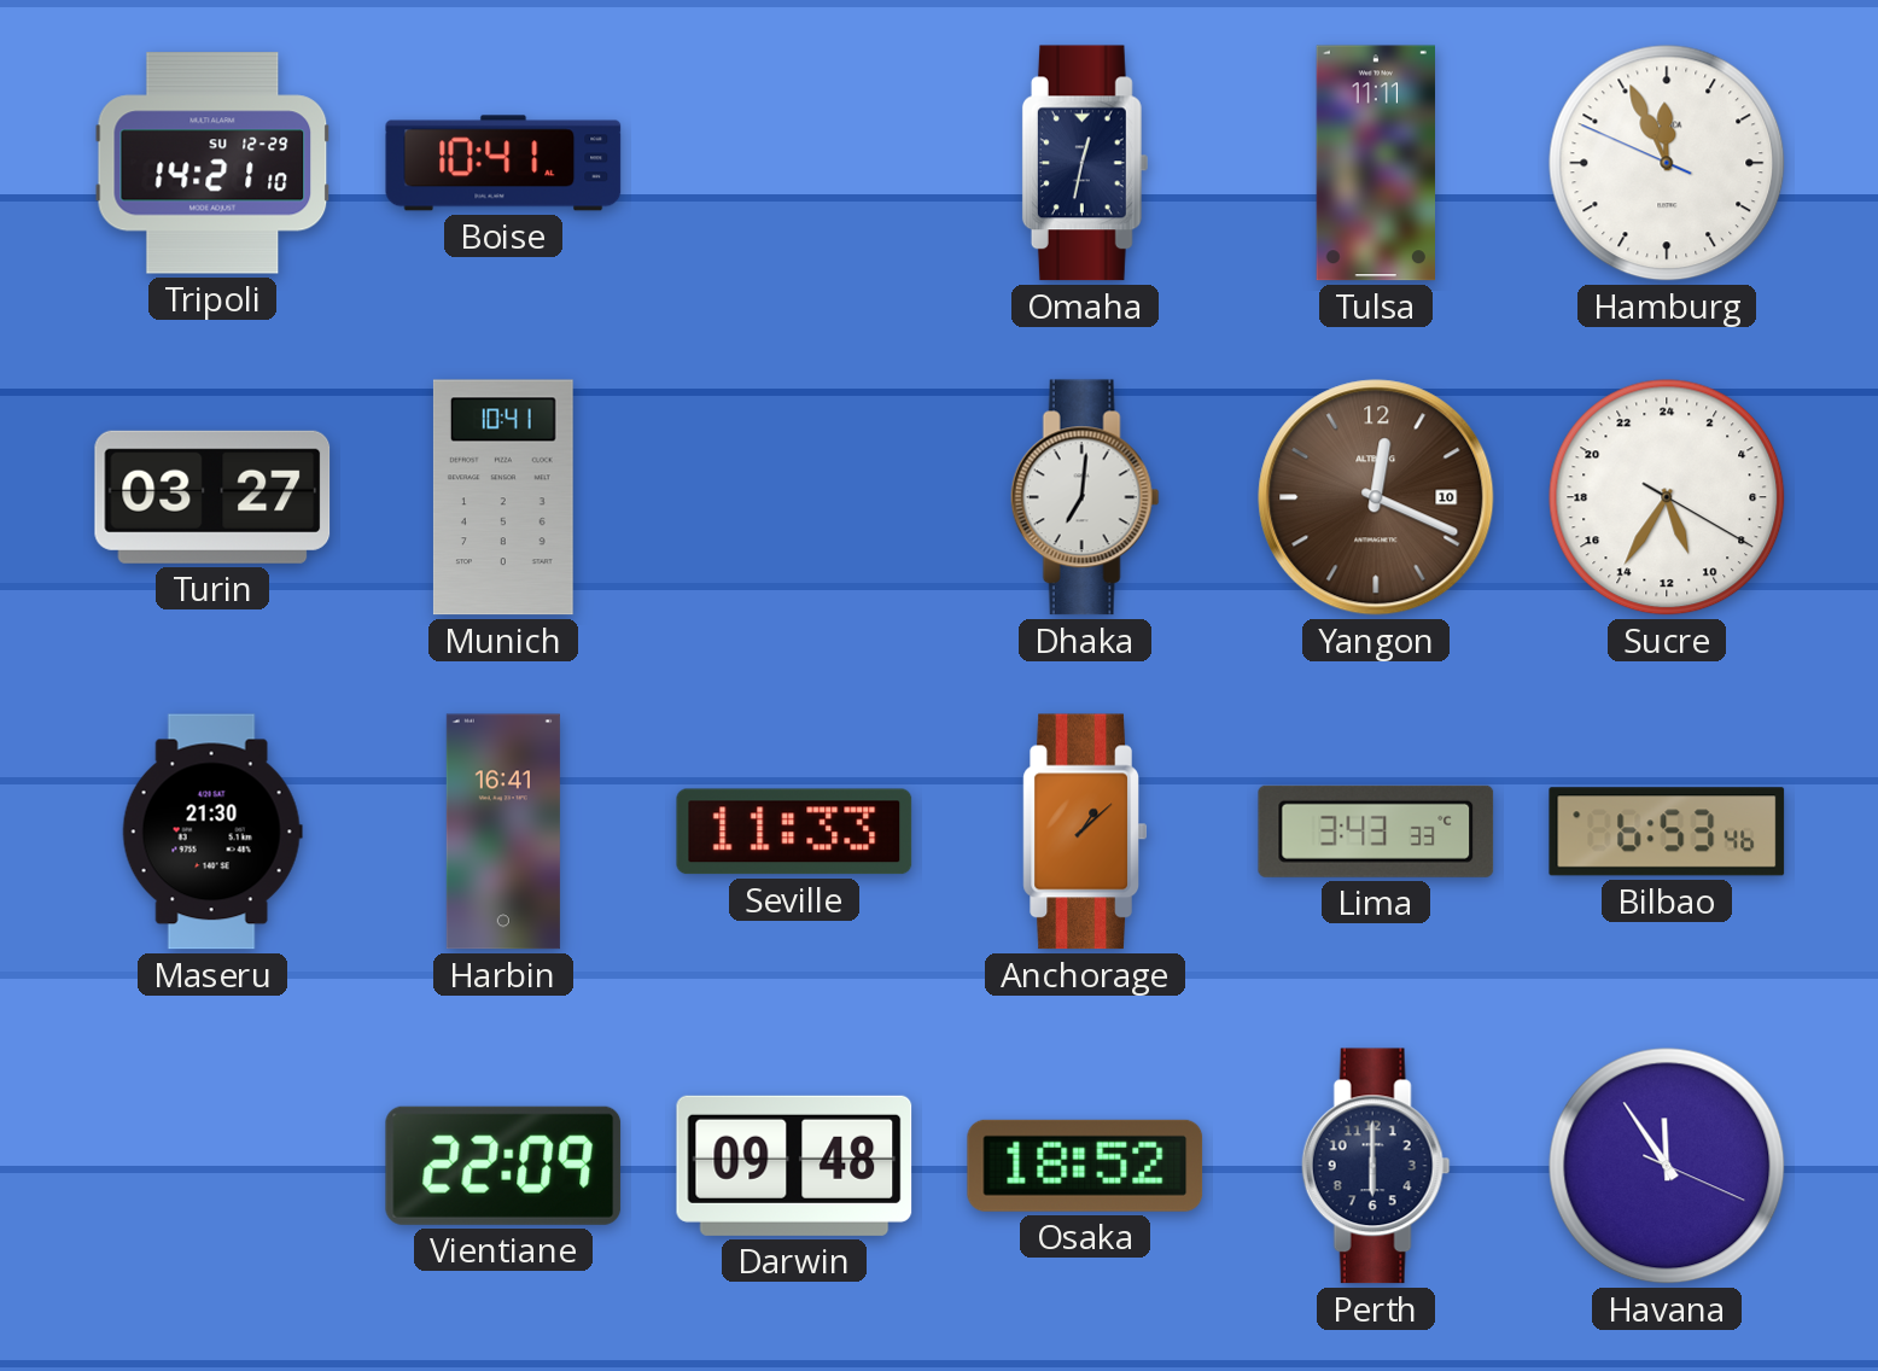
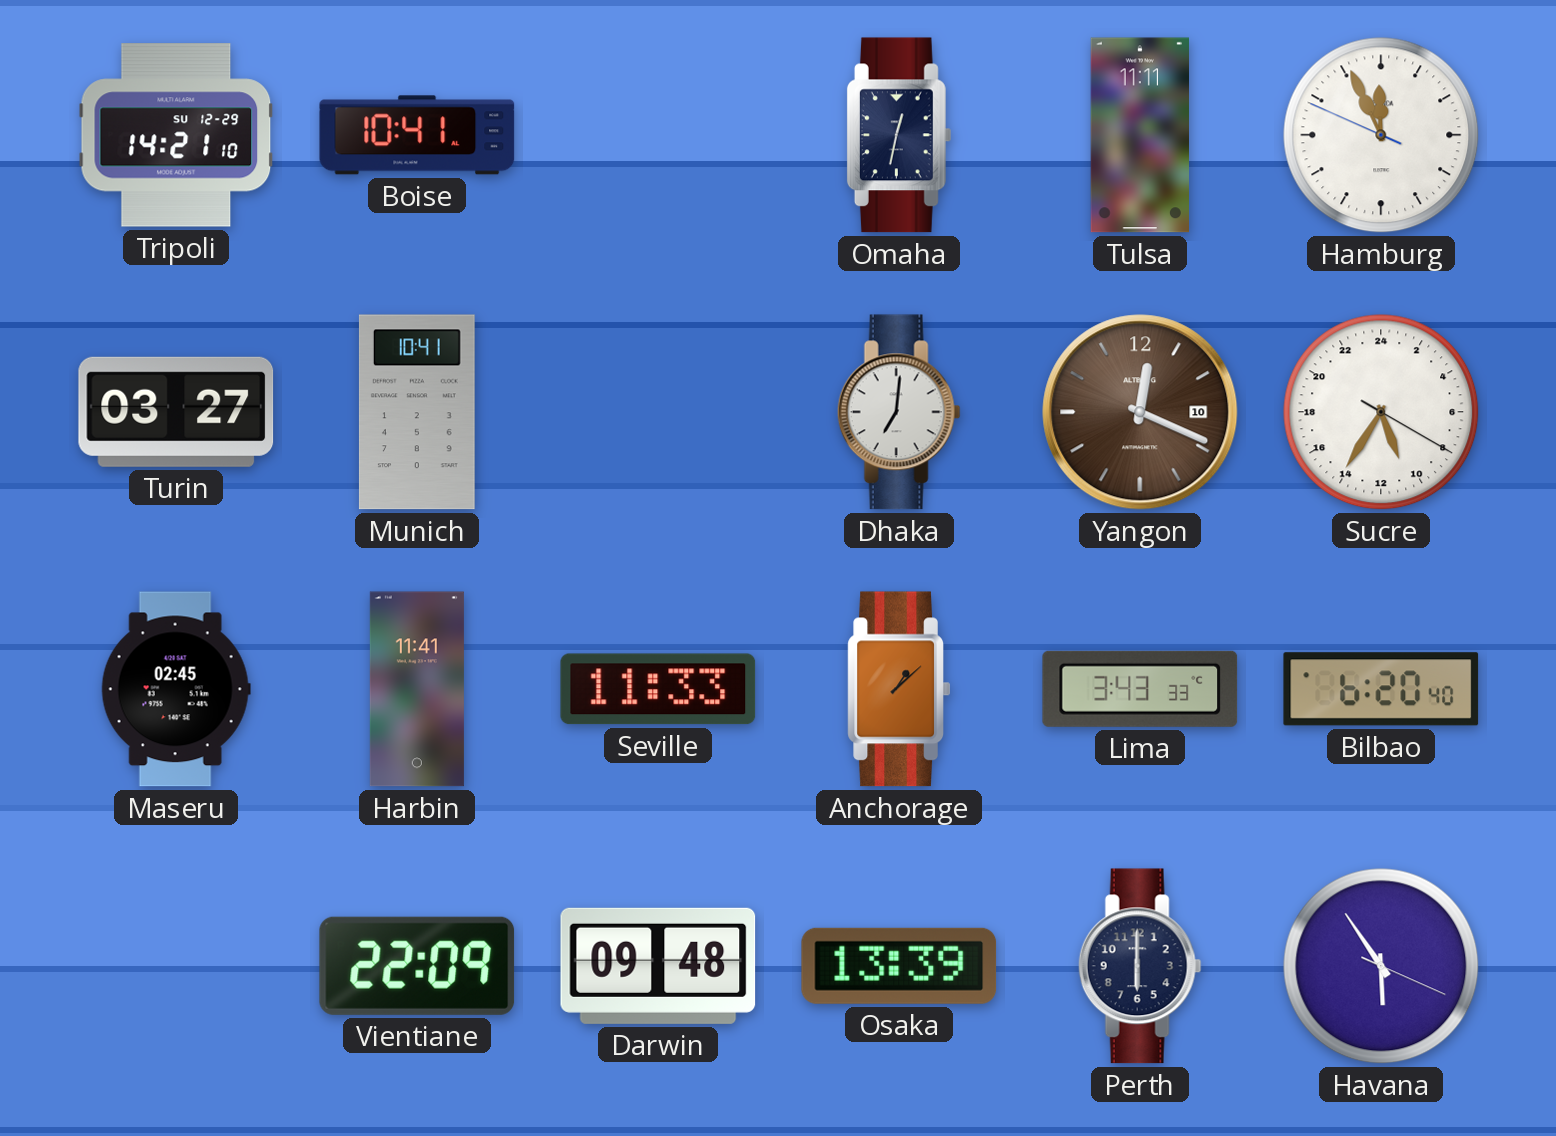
Maseru: 21:30 -> 02:45 (176, 689)
Harbin: 16:41 -> 11:41 (417, 689)
Bilbao: 6:53 -> 6:20 (1381, 689)
Osaka: 18:52 -> 13:39 (899, 966)
Havana: 11:54 -> 5:54 (1381, 966)
